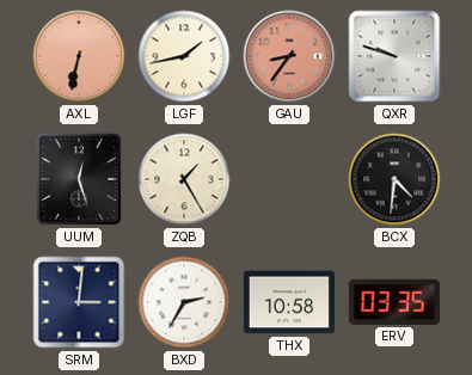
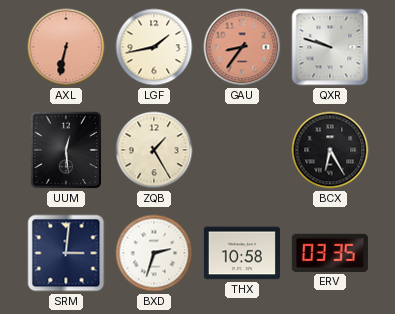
UUM: 12:27 -> 12:29 (66, 150)
BCX: 4:31 -> 6:25 (330, 150)
BXD: 2:35 -> 2:33 (154, 253)
